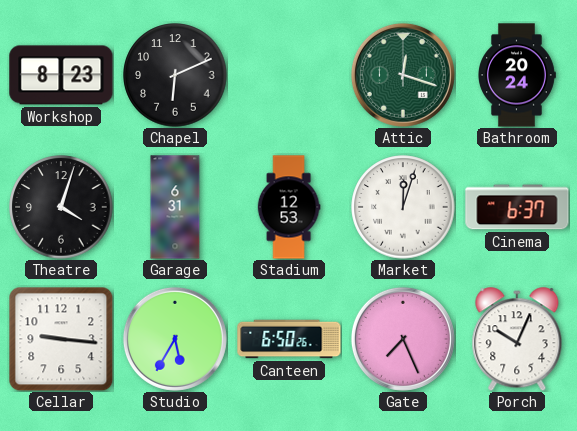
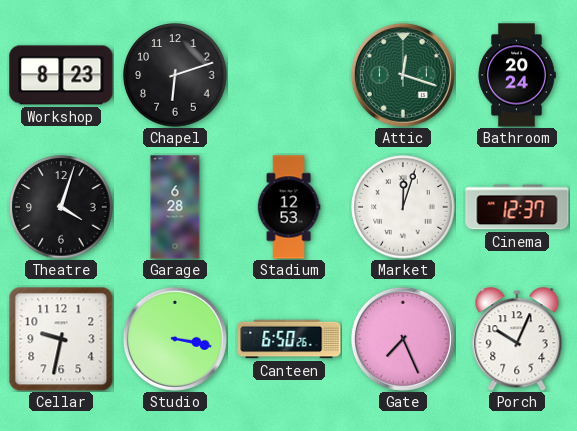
Chapel: 6:11 -> 6:12 (175, 75)
Garage: 6:31 -> 6:28 (175, 207)
Cinema: 6:37 -> 12:37 (517, 207)
Cellar: 9:16 -> 9:32 (61, 339)
Studio: 5:35 -> 3:17 (175, 339)
